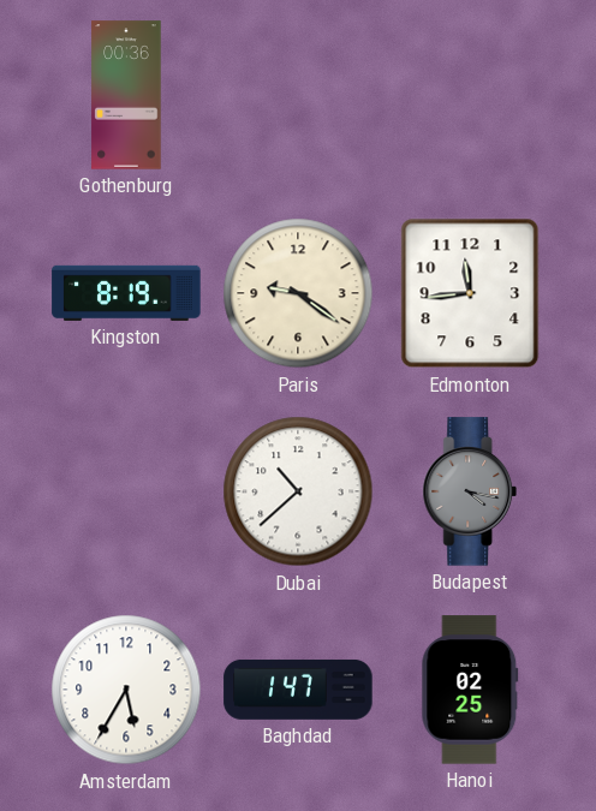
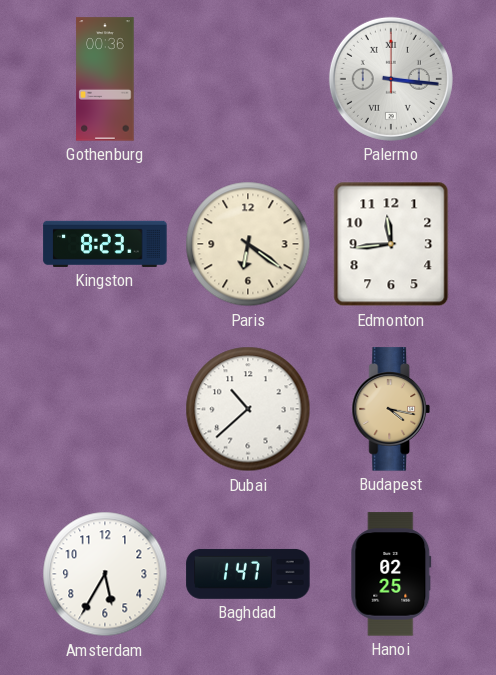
Palermo: none -> 3:16 (391, 79)
Kingston: 8:19 -> 8:23 (105, 244)
Paris: 9:21 -> 6:21 (248, 244)
Budapest dial: grey -> champagne (391, 409)
